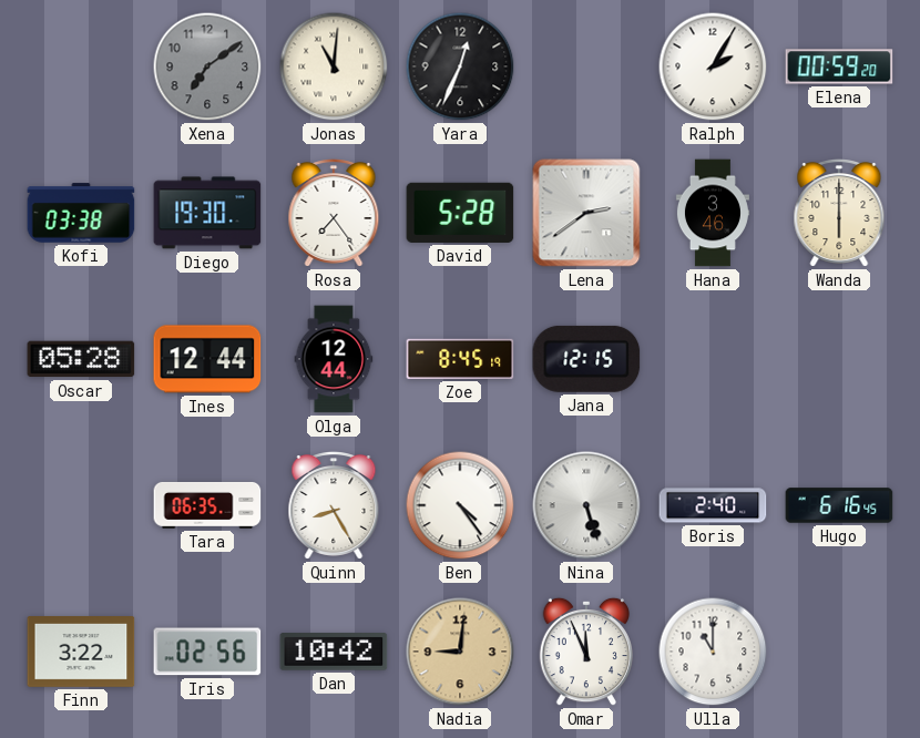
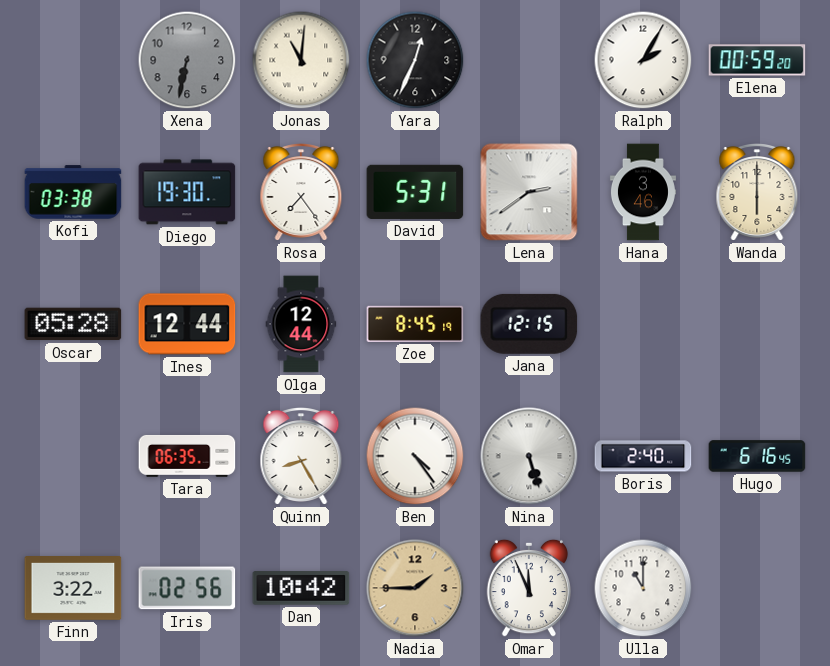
Xena: 7:09 -> 6:32 (187, 60)
David: 5:28 -> 5:31 (415, 192)
Nadia: 9:01 -> 1:45 (415, 588)
